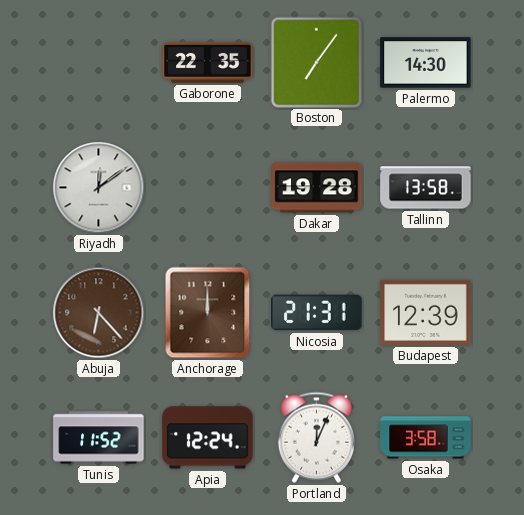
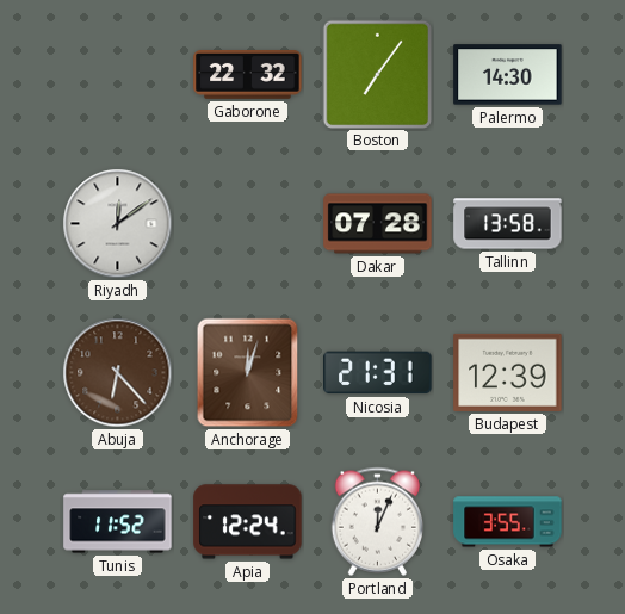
Gaborone: 22:35 -> 22:32 (248, 74)
Dakar: 19:28 -> 07:28 (378, 224)
Anchorage: 12:00 -> 12:03 (248, 373)
Osaka: 3:58 -> 3:55 (508, 522)
